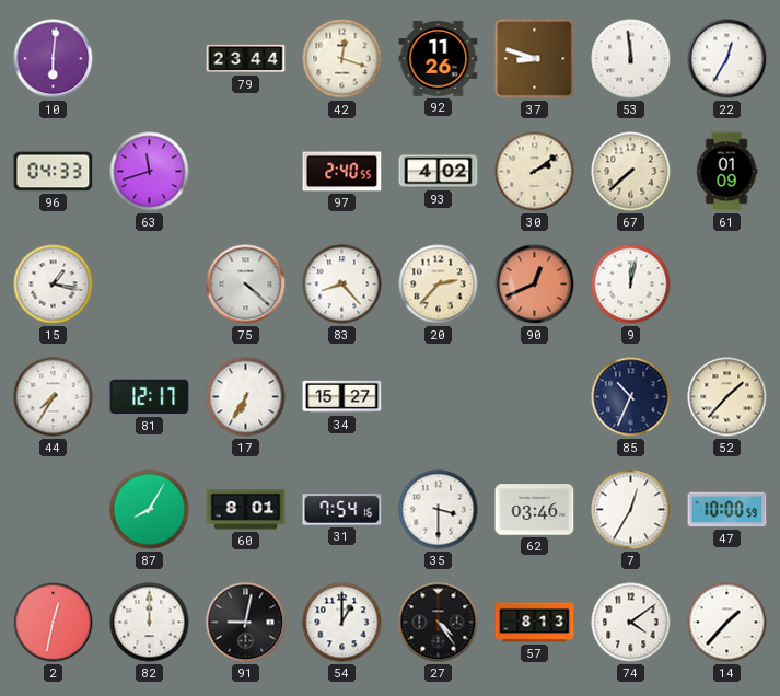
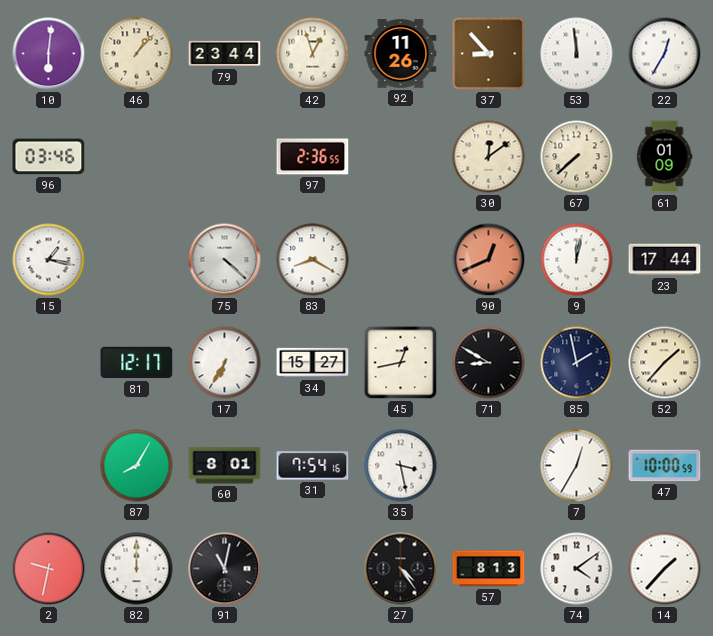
46: none -> 1:07 (137, 54)
42: 12:18 -> 12:57 (313, 54)
37: 8:48 -> 8:53 (489, 54)
96: 04:33 -> 03:46 (49, 157)
63: 11:42 -> none (150, 172)
97: 2:40 -> 2:36 (313, 157)
93: 4:02 -> none (439, 172)
30: 2:09 -> 12:09 (489, 157)
83: 8:23 -> 8:20 (313, 260)
20: 2:37 -> none (439, 285)
23: none -> 17:44 (665, 260)
44: 7:35 -> none (54, 397)
45: none -> 12:43 (401, 363)
71: none -> 8:50 (489, 363)
85: 10:34 -> 1:58 (577, 363)
35: 3:30 -> 3:28 (401, 466)
62: 03:46 -> none (535, 510)
2: 12:32 -> 9:32 (49, 569)
91: 9:02 -> 11:02 (225, 569)
54: 1:00 -> none (342, 623)
